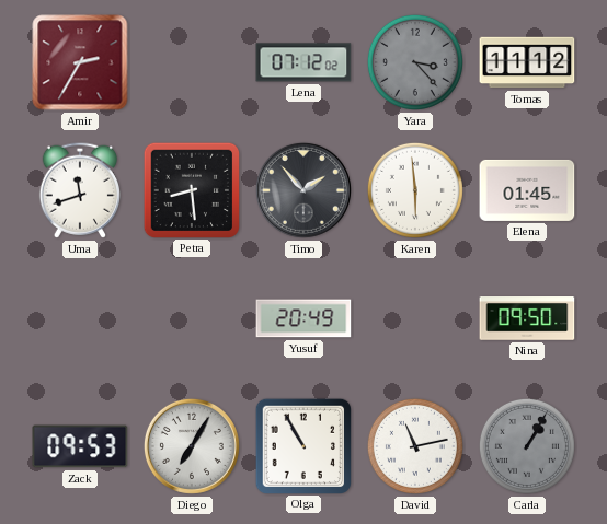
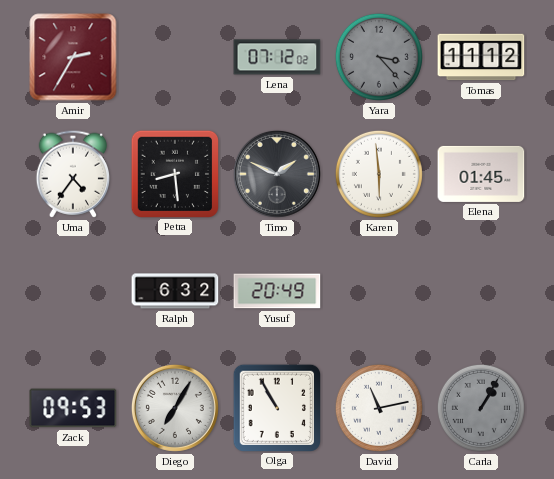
Uma: 11:42 -> 4:36 (72, 174)
Timo: 1:53 -> 1:49 (277, 174)
Ralph: none -> 6:32 (175, 291)
Nina: 09:50 -> none (527, 318)
